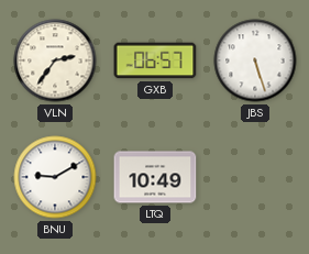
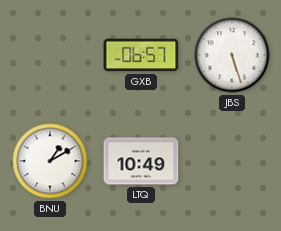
VLN: 2:36 -> none (55, 60)
BNU: 9:10 -> 1:10 (50, 161)
